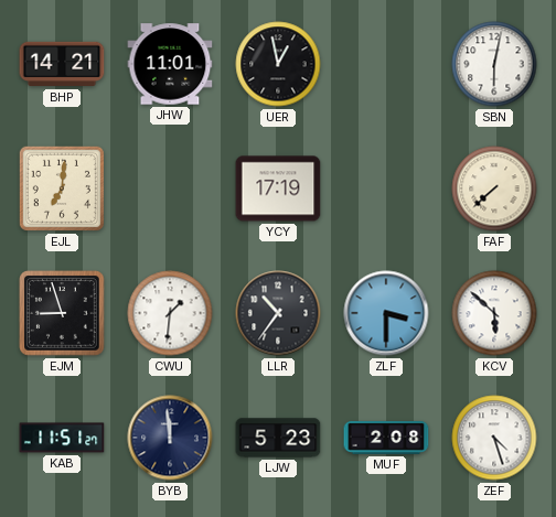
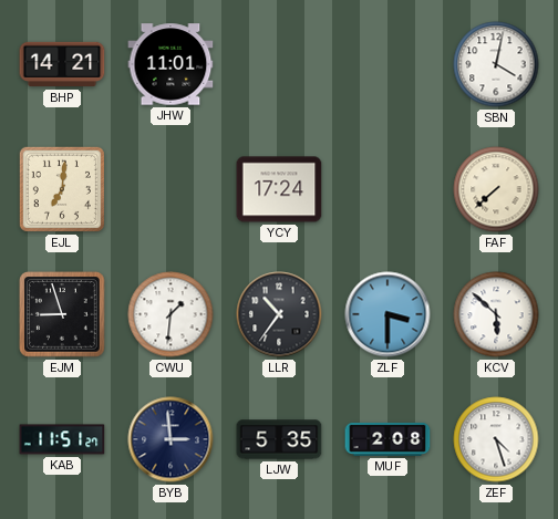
UER: 12:58 -> none (278, 64)
SBN: 6:02 -> 4:02 (496, 64)
YCY: 17:19 -> 17:24 (279, 189)
BYB: 11:59 -> 2:59 (170, 439)
LJW: 5:23 -> 5:35 (279, 439)
